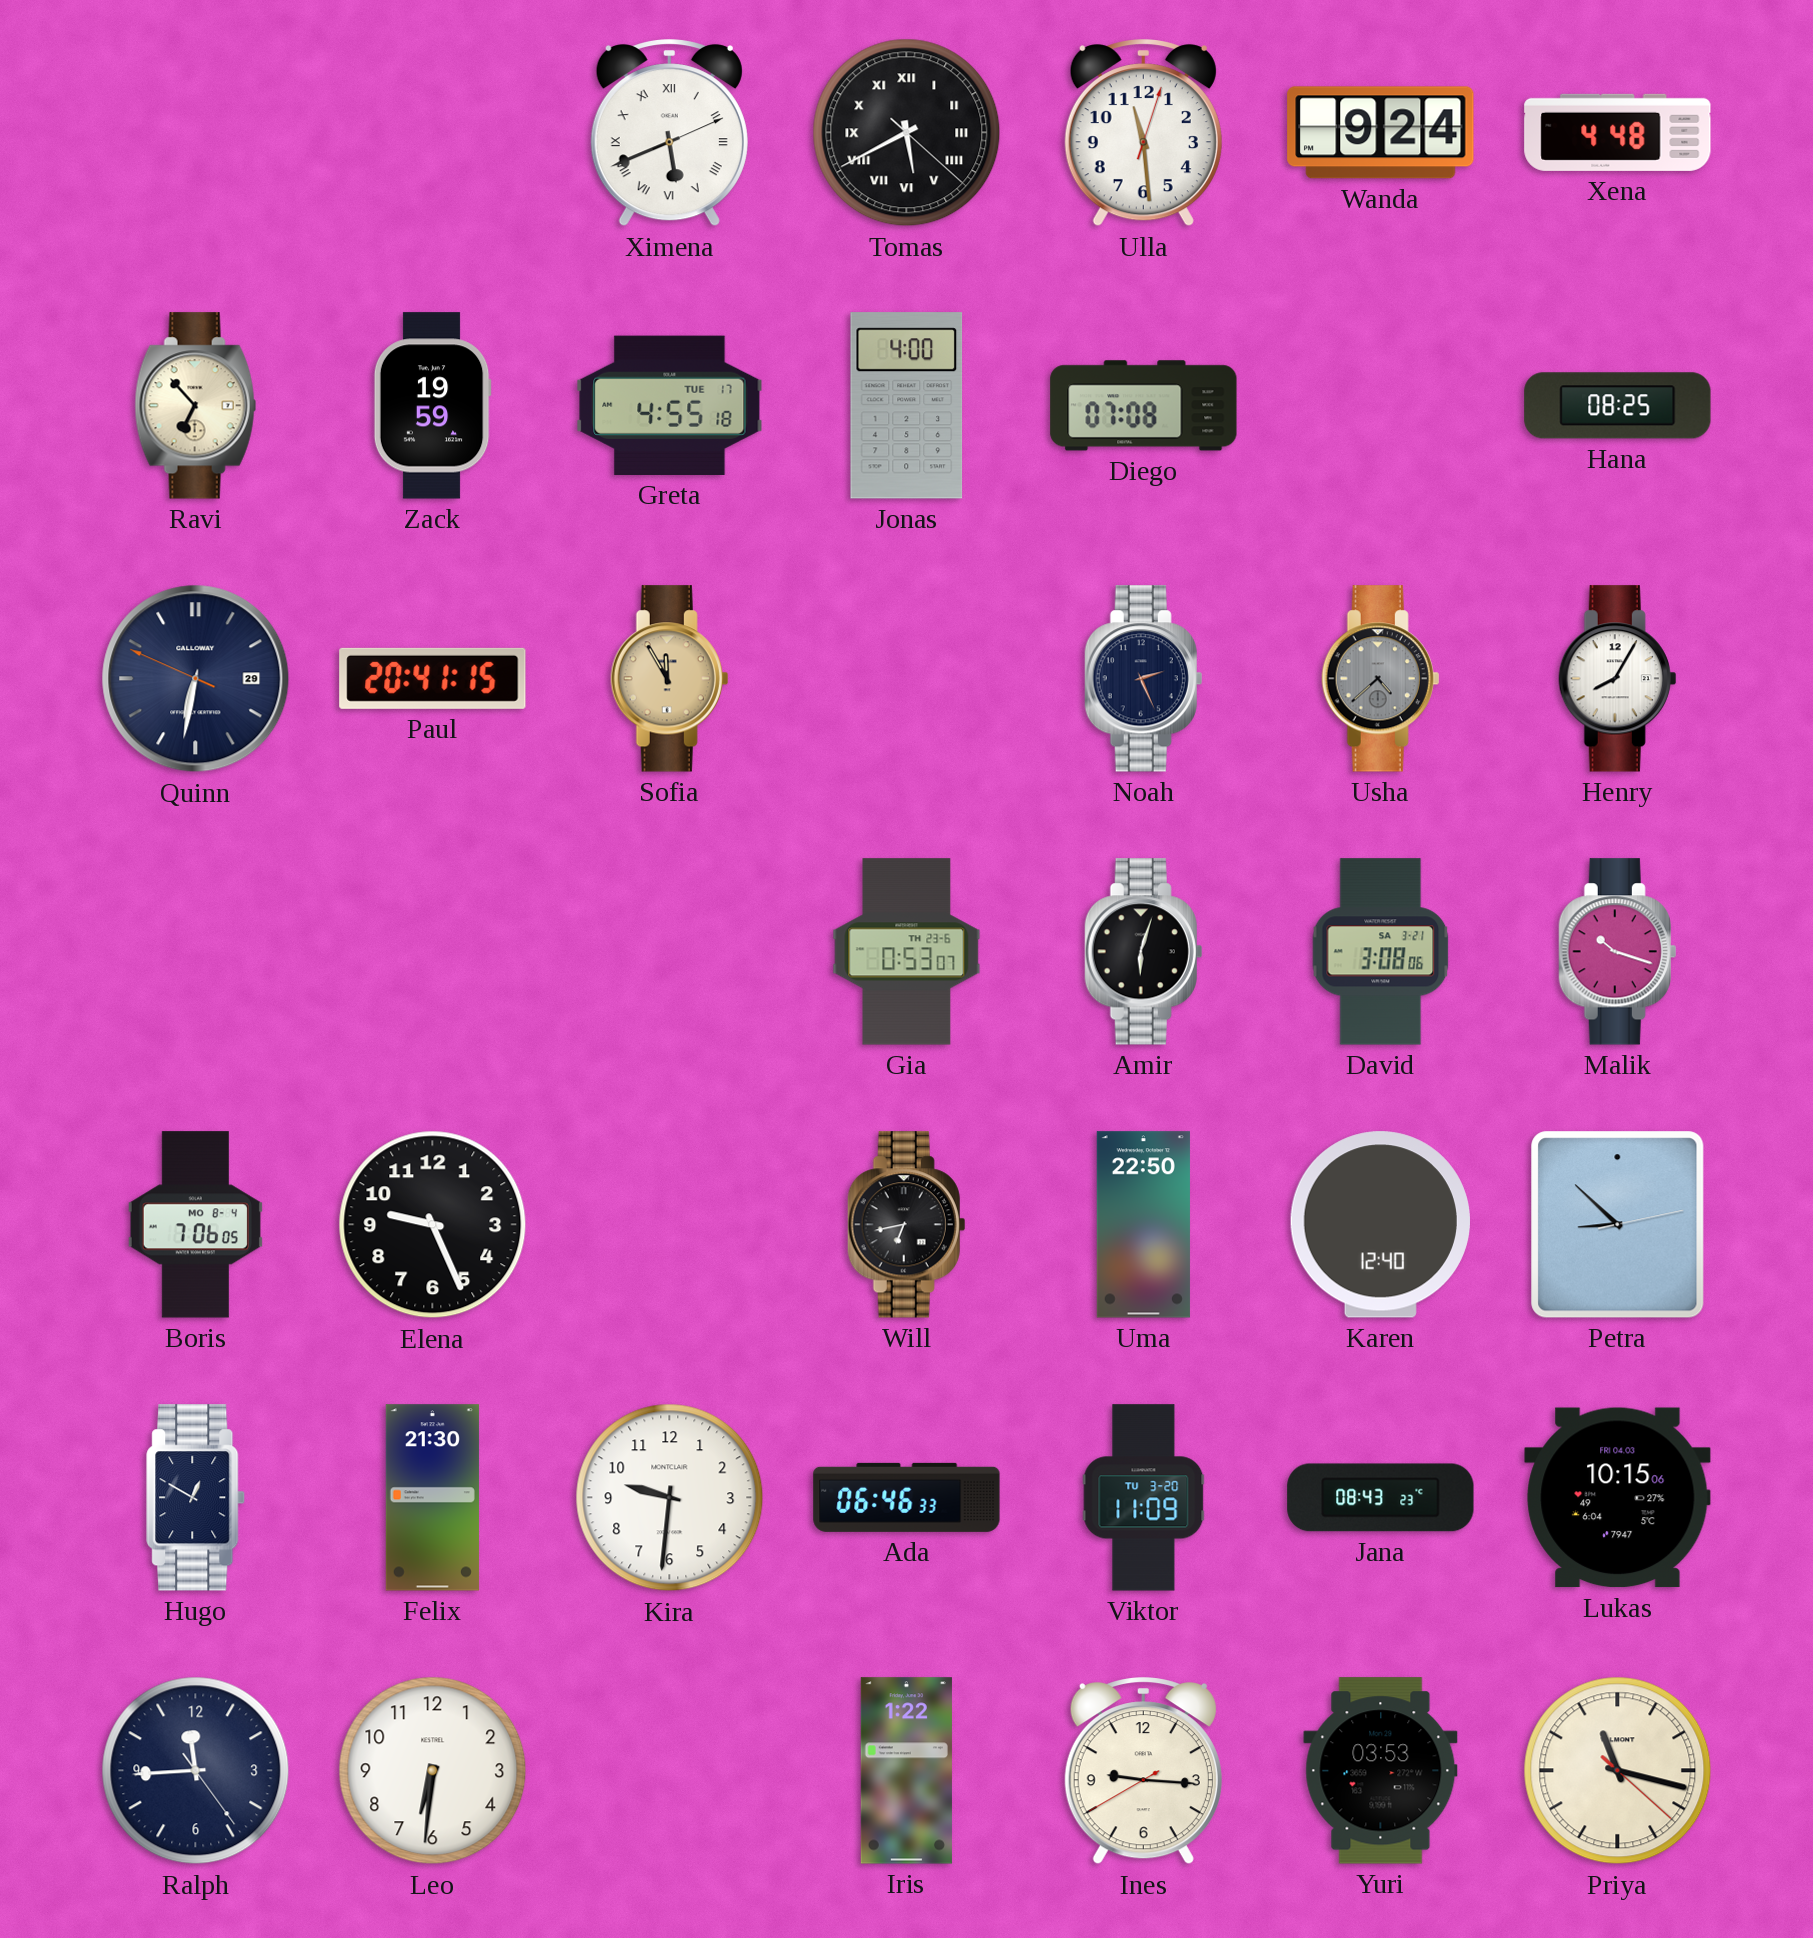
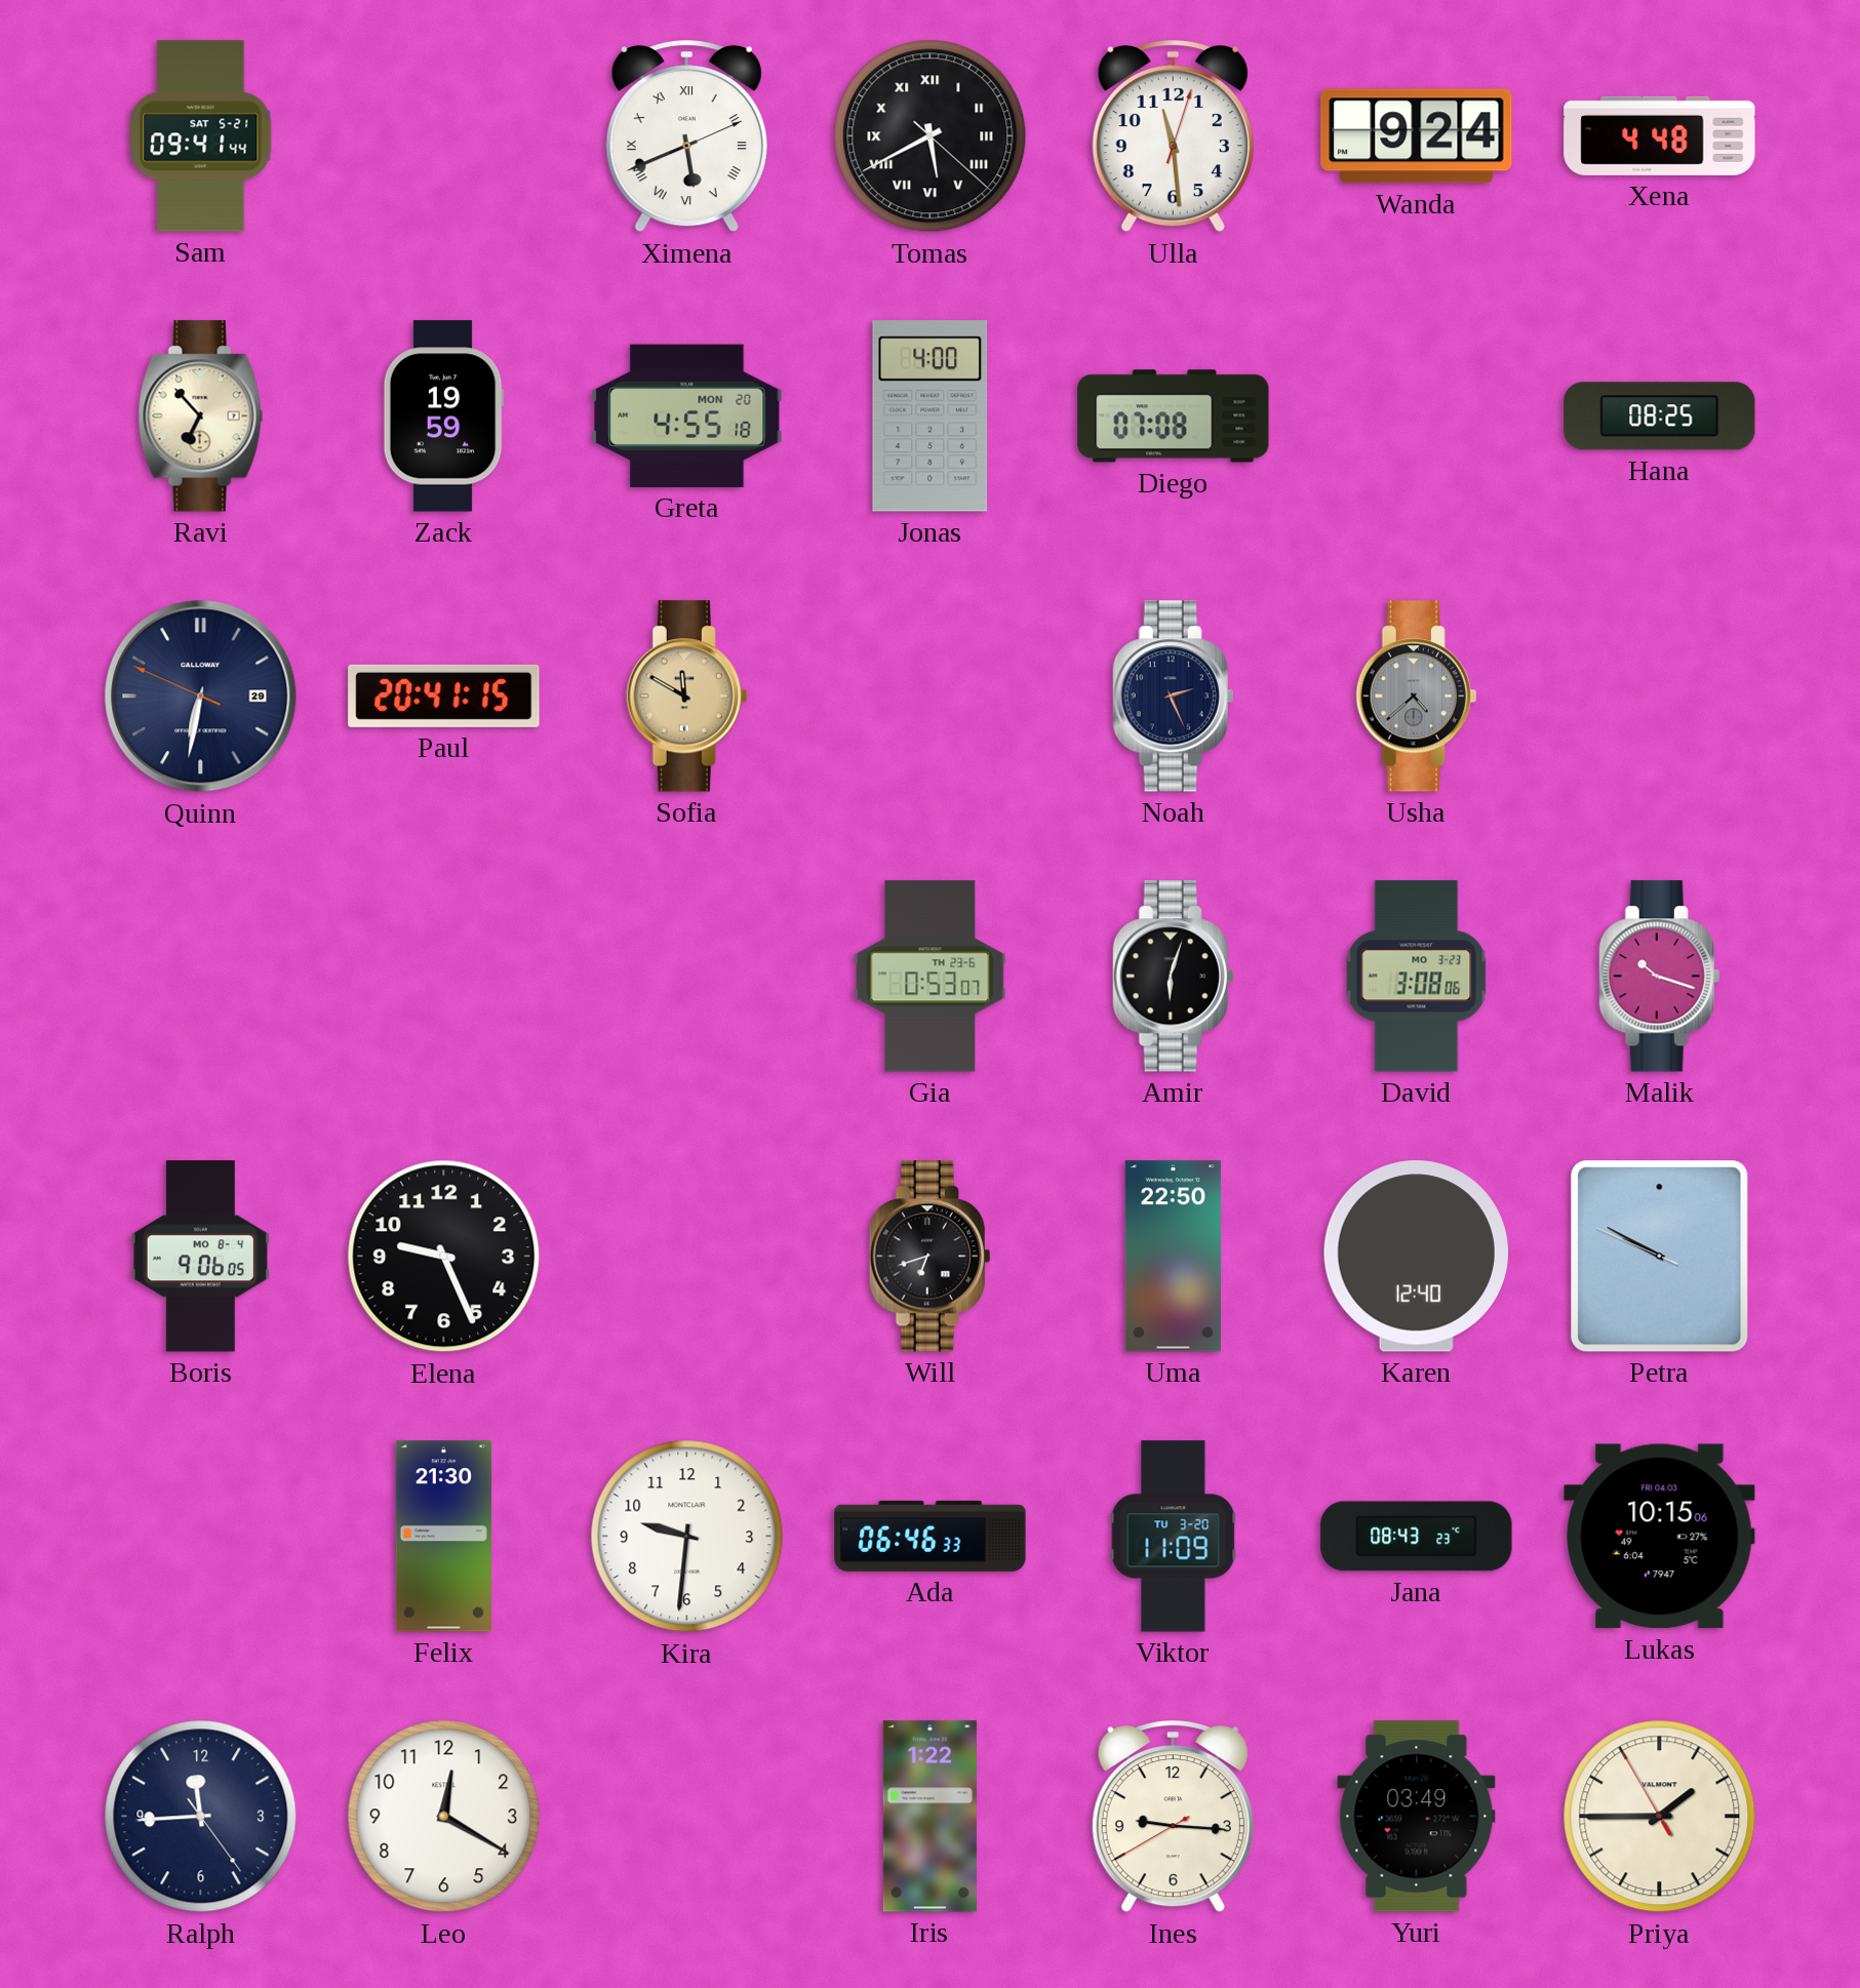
Sam: none -> 09:41 (201, 136)
Greta date: TUE 17 -> MON 20 (687, 415)
Sofia: 11:55 -> 11:50 (687, 697)
Henry: 8:05 -> none (1618, 679)
David date: SA 3-21 -> MO 3-23 (1417, 977)
Boris: 7:06 -> 9:06 (200, 1257)
Will: 6:43 -> 6:42 (931, 1257)
Petra: 8:52 -> 9:49 (1660, 1257)
Hugo: 12:50 -> none (196, 1498)
Leo: 6:31 -> 12:20 (444, 1817)
Yuri: 03:53 -> 03:49 (1417, 1817)
Priya: 11:17 -> 1:44 (1660, 1817)
